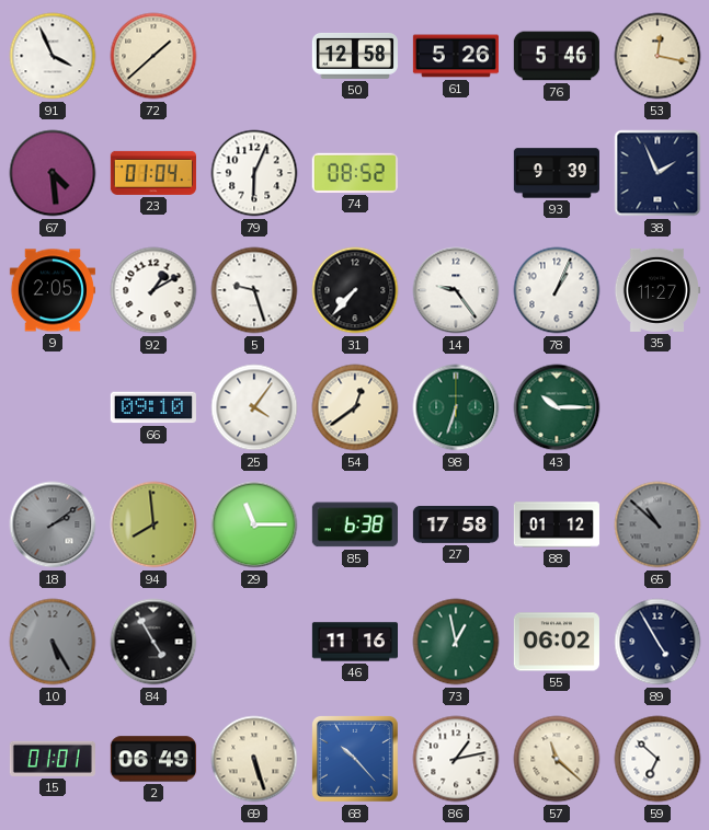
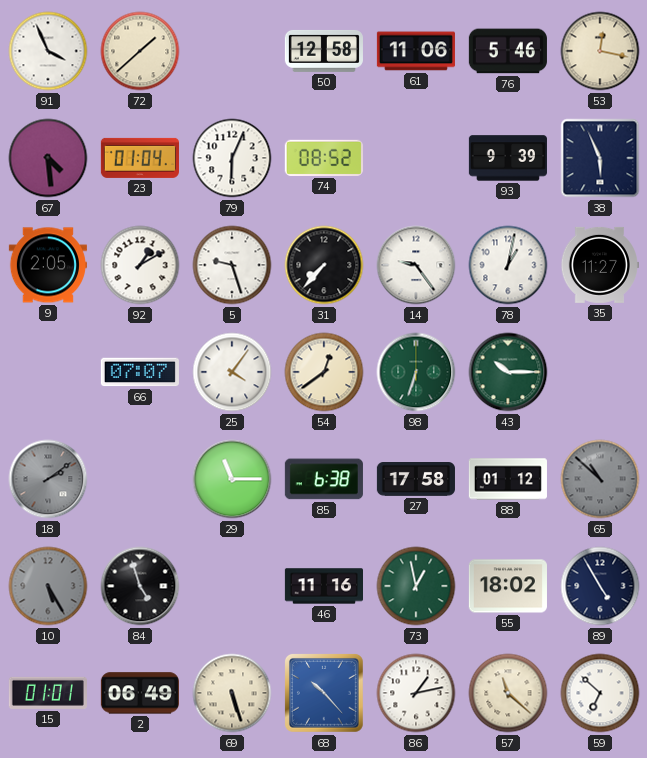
61: 5:26 -> 11:06 (416, 51)
38: 1:56 -> 5:56 (600, 158)
78: 1:04 -> 1:02 (508, 265)
66: 09:10 -> 07:07 (140, 372)
94: 7:59 -> none (153, 524)
84: 4:55 -> 4:57 (140, 586)
55: 06:02 -> 18:02 (508, 586)
